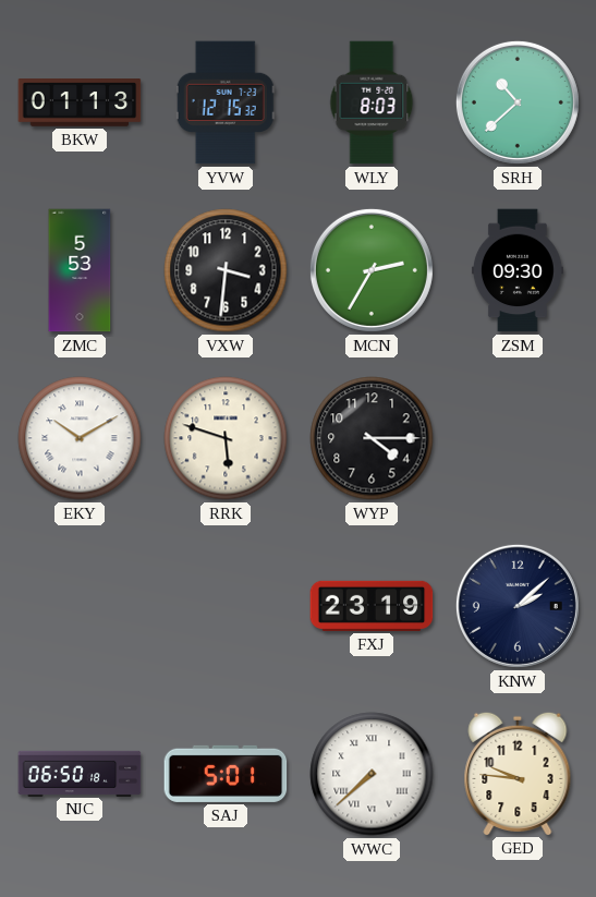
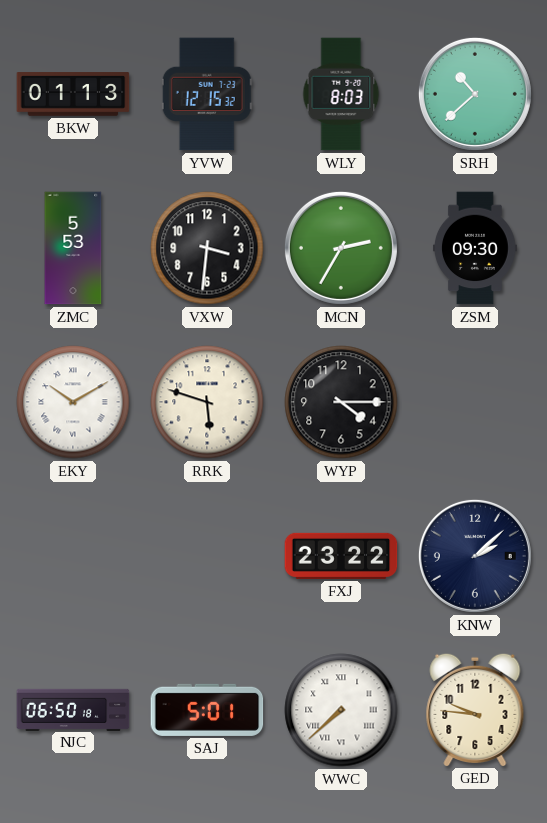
FXJ: 23:19 -> 23:22 (341, 556)
